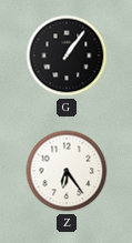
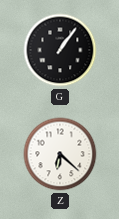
Z: 6:24 -> 6:22 (60, 154)
